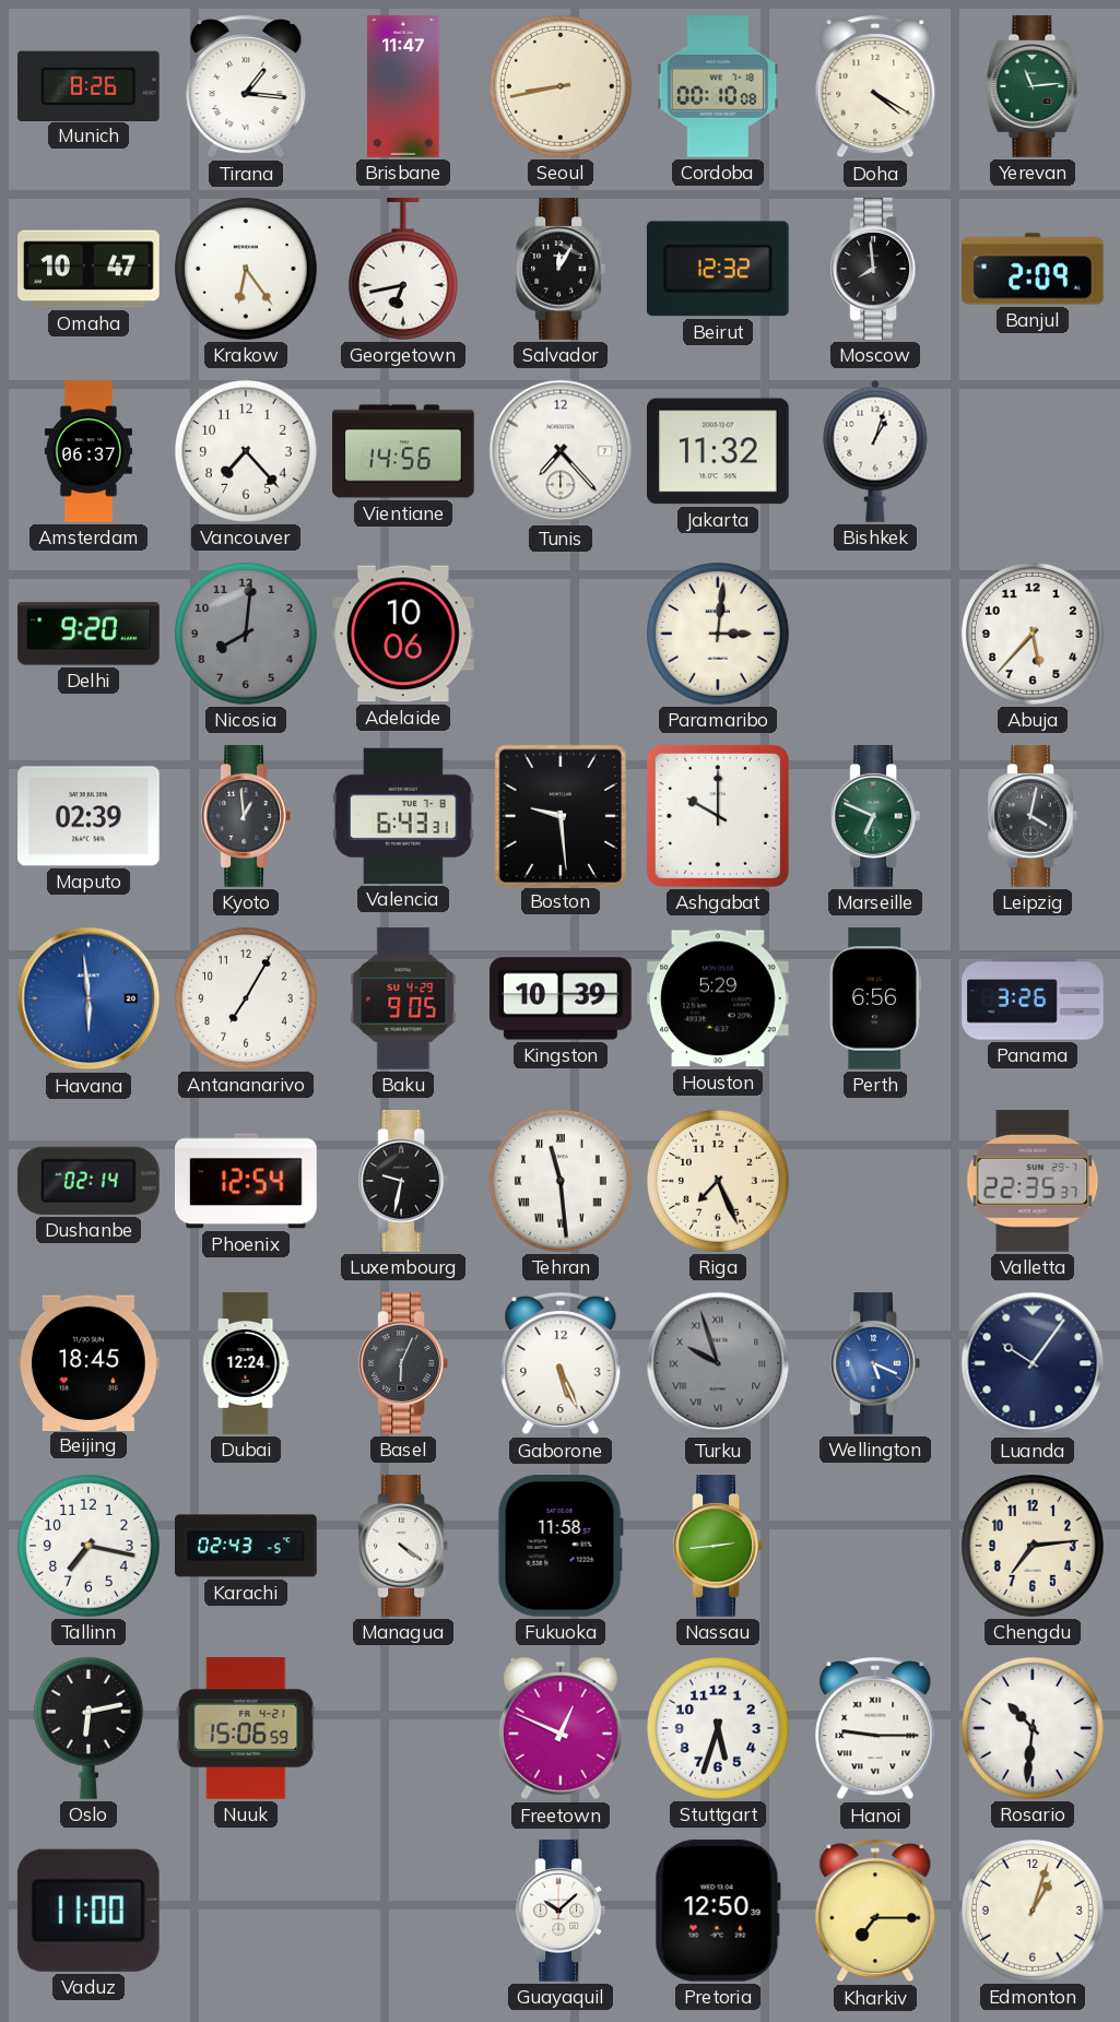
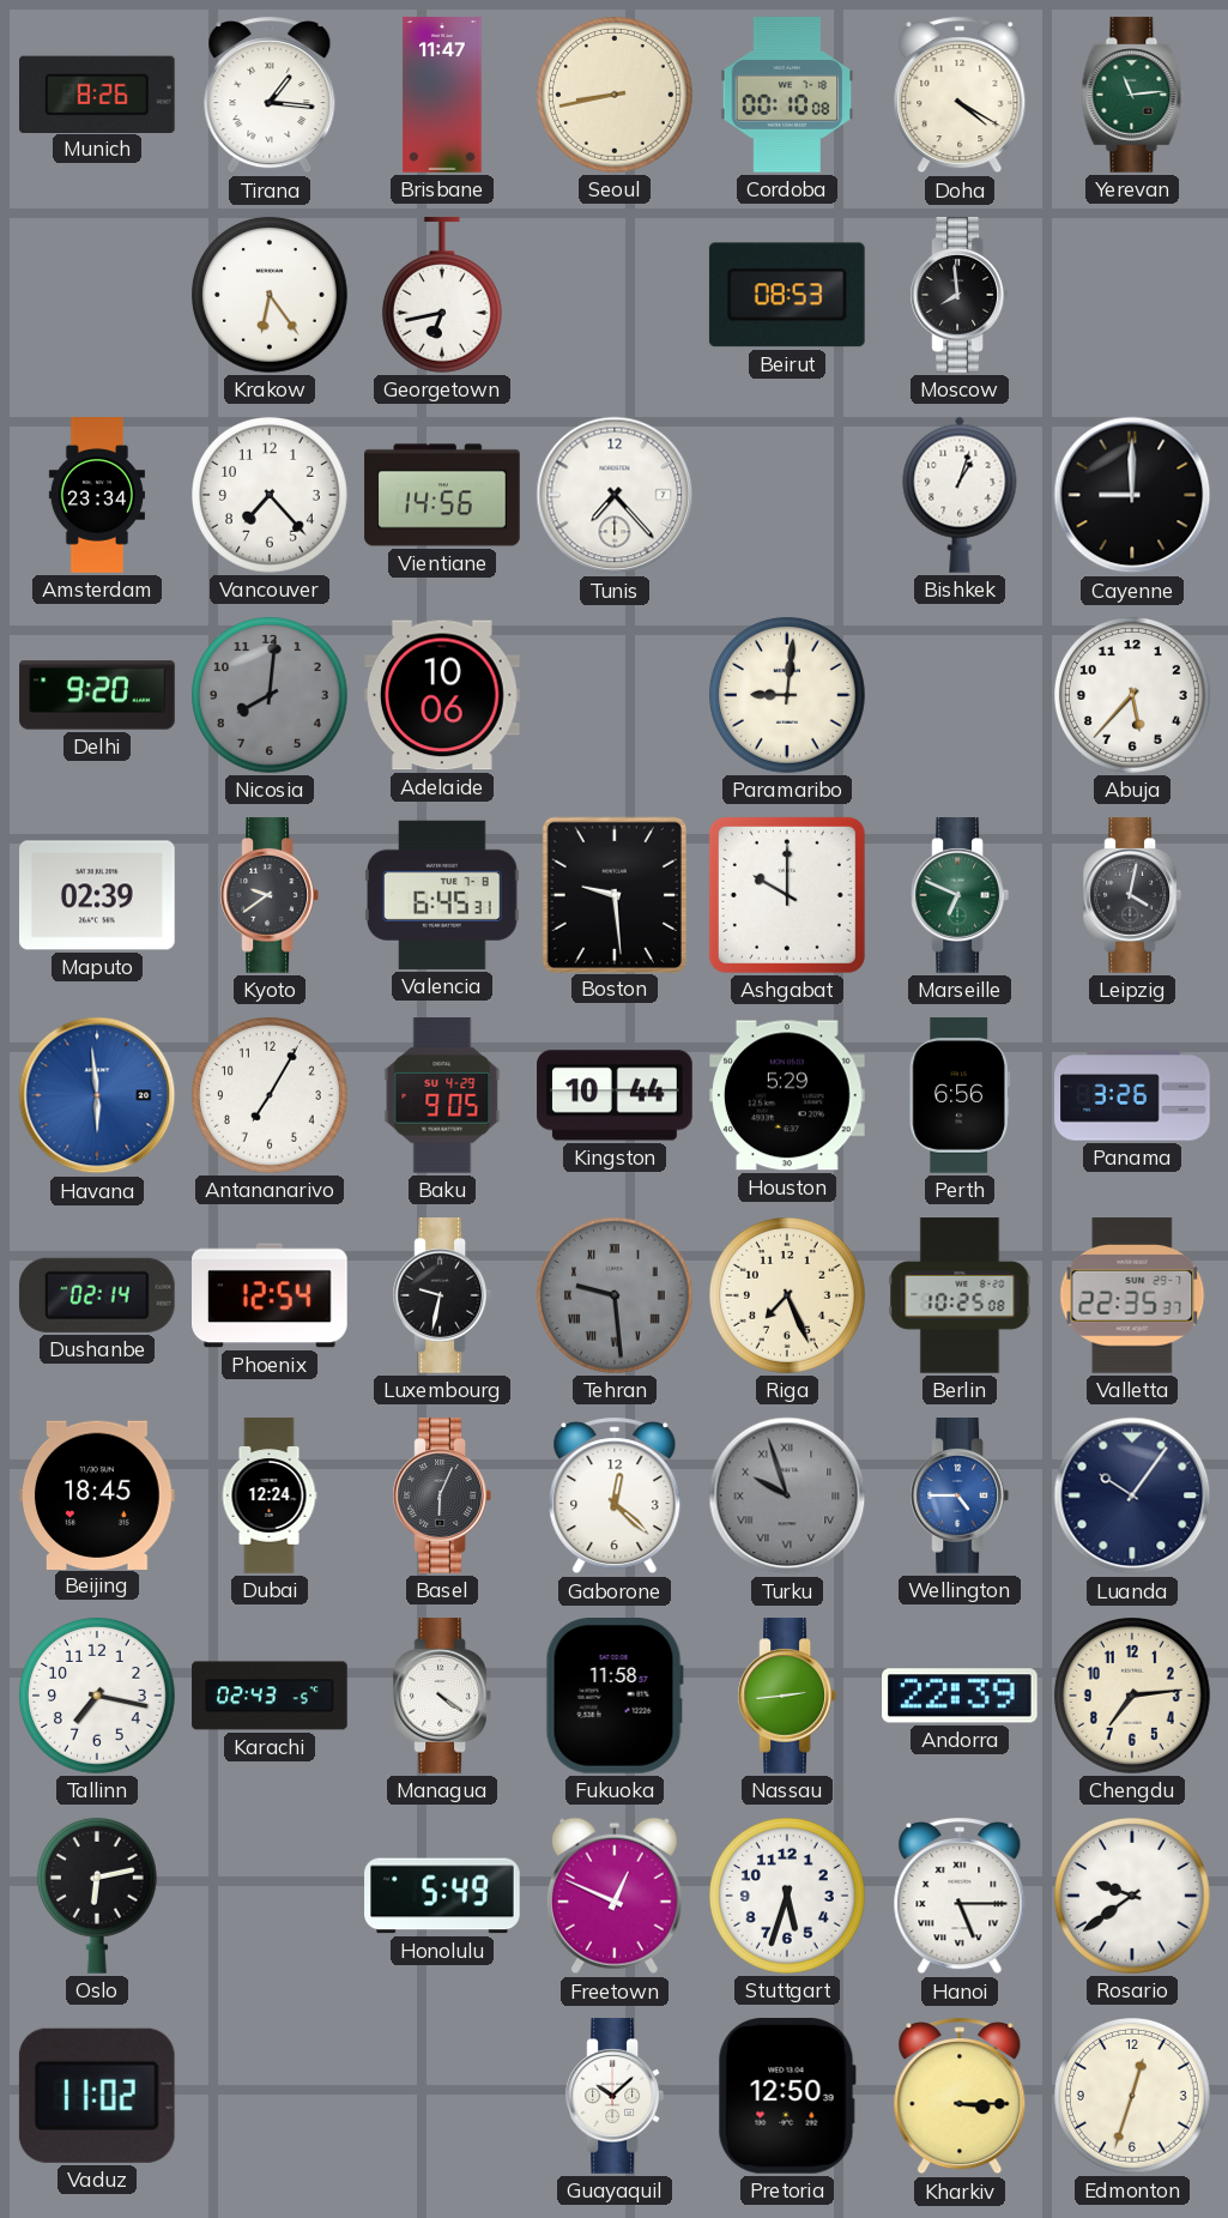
Omaha: 10:47 -> none (89, 269)
Salvador: 12:05 -> none (559, 269)
Beirut: 12:32 -> 08:53 (787, 295)
Banjul: 2:09 -> none (1034, 269)
Amsterdam: 06:37 -> 23:34 (97, 495)
Jakarta: 11:32 -> none (719, 451)
Cayenne: none -> 9:00 (1132, 495)
Paramaribo: 3:01 -> 9:01 (788, 696)
Kyoto: 12:59 -> 9:39 (268, 895)
Valencia: 6:43 -> 6:45 (443, 895)
Kingston: 10:39 -> 10:44 (615, 1095)
Tehran: 11:29 -> 9:29 (616, 1297)
Tehran dial: white -> grey (616, 1297)
Berlin: none -> 10:25 (960, 1295)
Gaborone: 5:26 -> 12:22 (615, 1495)
Wellington: 5:19 -> 4:45 (958, 1495)
Andorra: none -> 22:39 (961, 1696)
Nuuk: 15:06 -> none (246, 1728)
Honolulu: none -> 5:49 (442, 1896)
Hanoi: 9:15 -> 5:15 (960, 1896)
Rosario: 10:31 -> 9:39 (1133, 1897)
Vaduz: 11:00 -> 11:02 (97, 2096)
Kharkiv: 7:15 -> 3:15 (960, 2096)
Edmonton: 1:03 -> 12:33 (1133, 2097)
